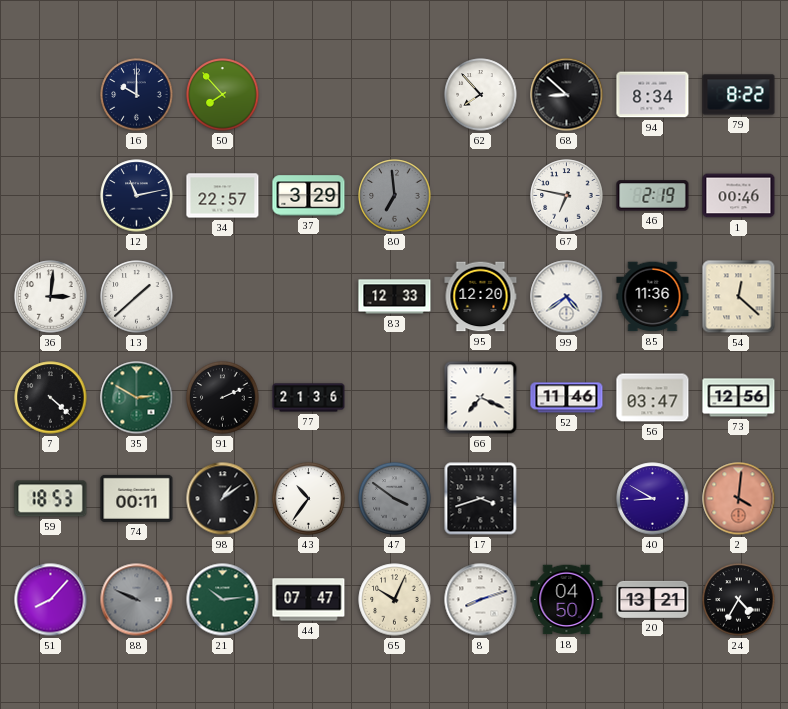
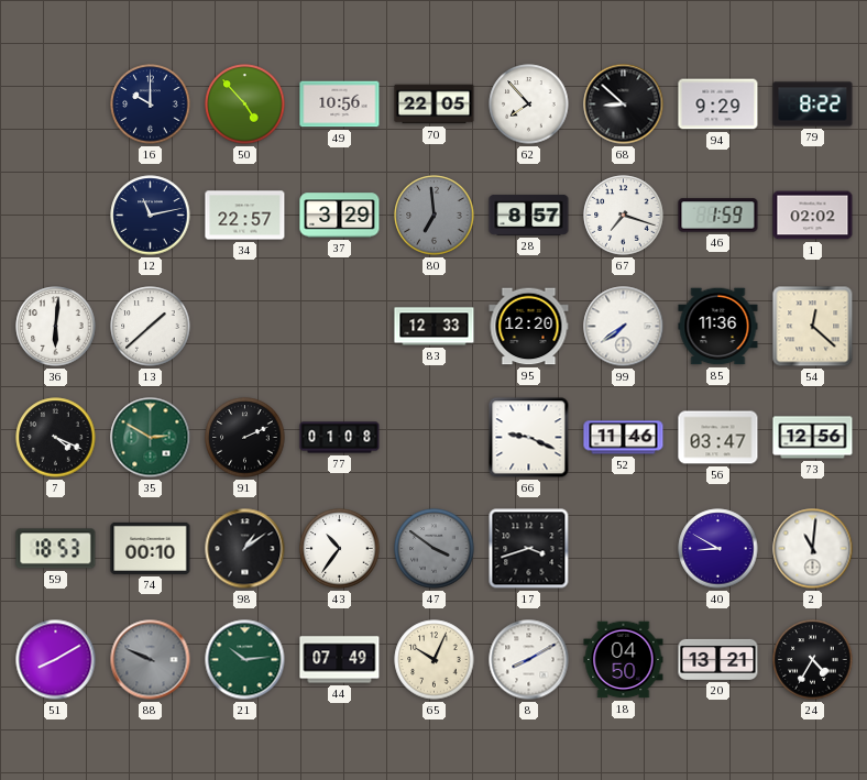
50: 7:53 -> 4:53 (245, 105)
49: none -> 10:56 (340, 105)
70: none -> 22:05 (435, 105)
94: 8:34 -> 9:29 (718, 105)
28: none -> 8:57 (529, 215)
67: 6:47 -> 7:18 (624, 216)
46: 2:19 -> 1:59 (718, 216)
1: 00:46 -> 02:02 (813, 216)
36: 3:01 -> 6:01 (56, 327)
99: 4:39 -> 7:39 (624, 327)
7: 4:22 -> 4:19 (56, 438)
77: 21:36 -> 01:08 (340, 438)
66: 7:19 -> 9:19 (529, 438)
74: 00:11 -> 00:10 (151, 548)
2: 4:01 -> 11:01 (813, 549)
2 dial: salmon -> white (813, 549)
51: 8:07 -> 8:10 (56, 660)
44: 07:47 -> 07:49 (340, 660)
8: 8:12 -> 8:10 (529, 660)
